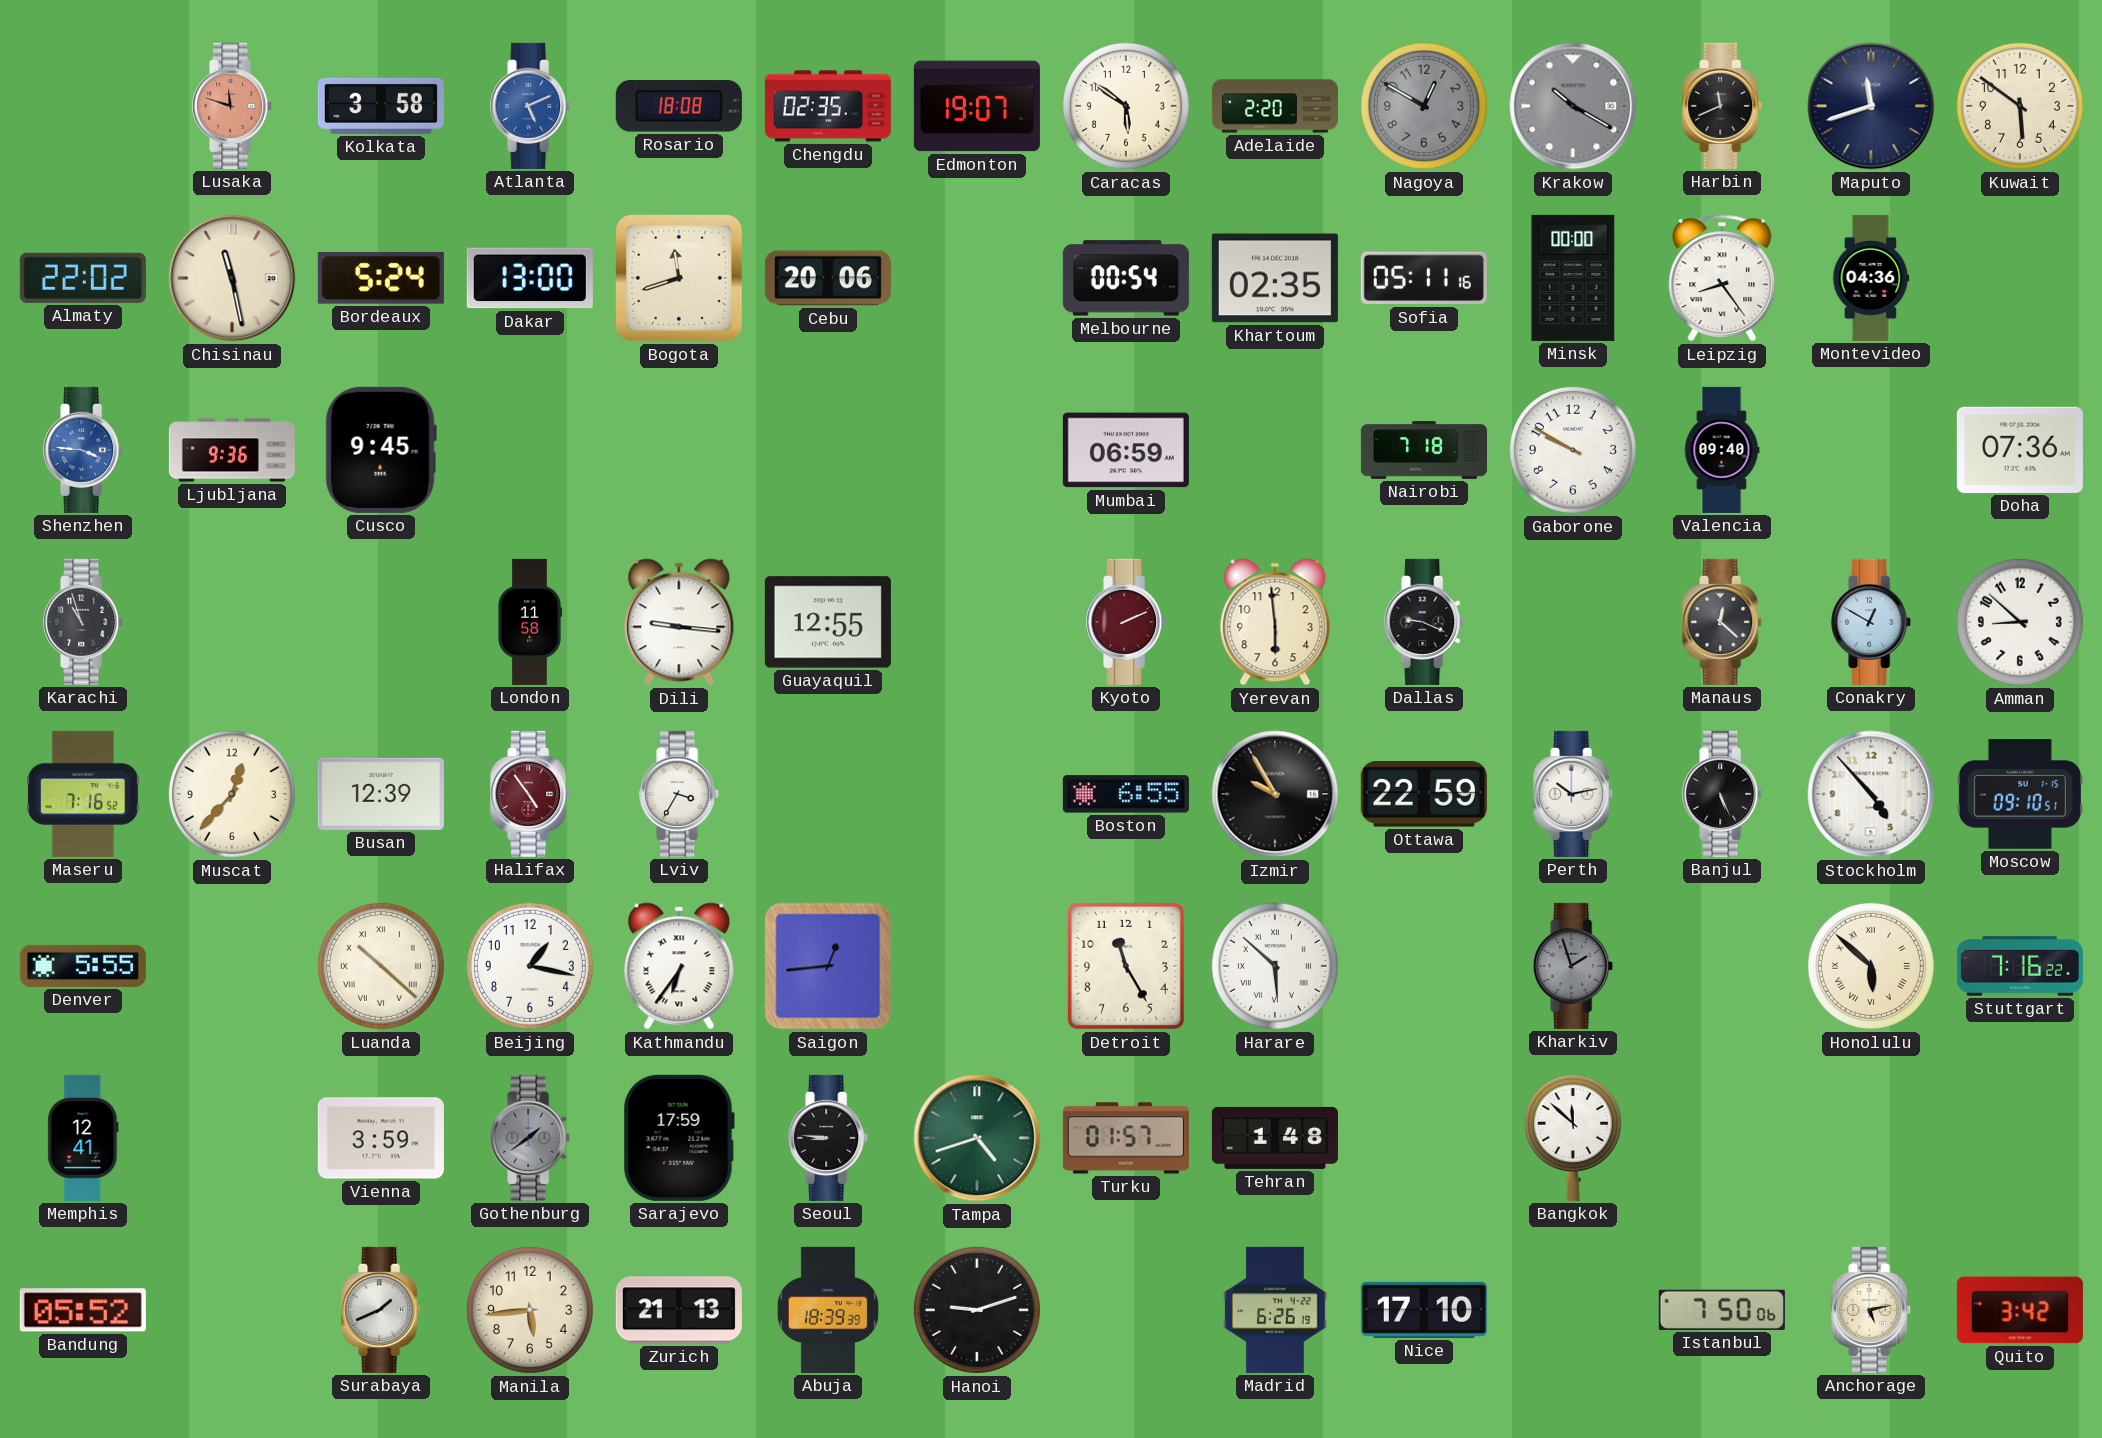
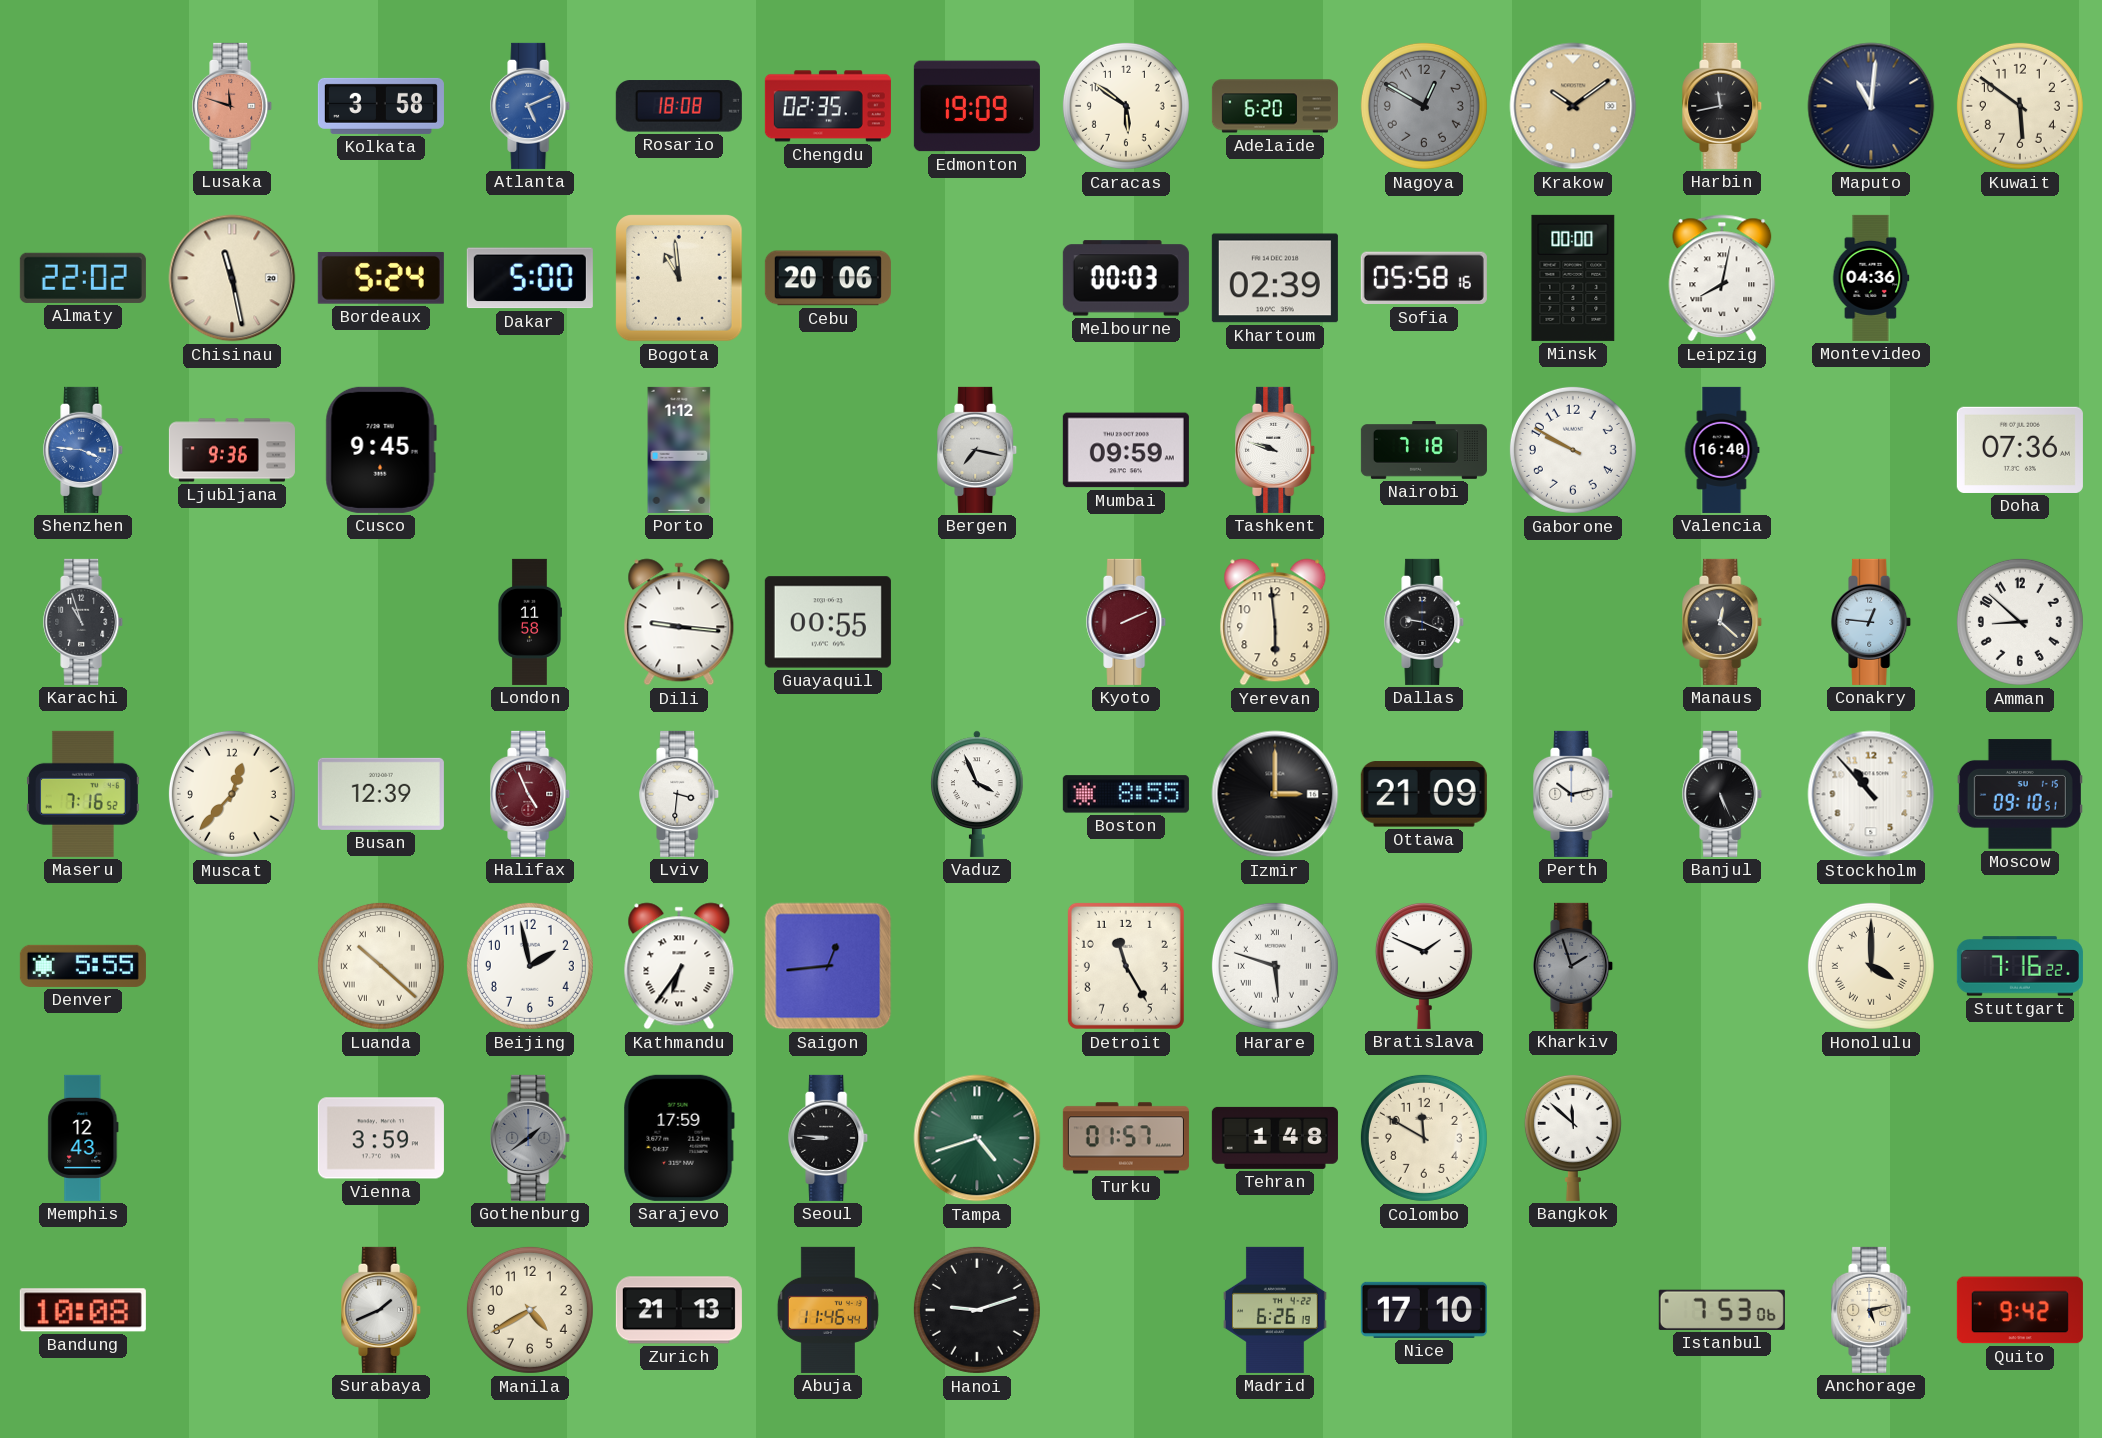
Edmonton: 19:07 -> 19:09 (977, 106)
Adelaide: 2:20 -> 6:20 (1275, 106)
Krakow: 10:20 -> 10:09 (1573, 106)
Krakow dial: grey -> champagne (1573, 106)
Harbin: 11:41 -> 11:43 (1723, 106)
Maputo: 11:42 -> 11:01 (1871, 106)
Dakar: 13:00 -> 5:00 (530, 278)
Bogota: 11:42 -> 10:59 (679, 278)
Melbourne: 00:54 -> 00:03 (1126, 278)
Khartoum: 02:35 -> 02:39 (1275, 278)
Sofia: 05:11 -> 05:58 (1424, 278)
Leipzig: 8:24 -> 8:02 (1722, 278)
Porto: none -> 1:12 (679, 450)
Bergen: none -> 7:17 (978, 450)
Mumbai: 06:59 -> 09:59 (1126, 450)
Tashkent: none -> 9:48 (1276, 450)
Valencia: 09:40 -> 16:40 (1722, 450)
Guayaquil: 12:55 -> 00:55 (828, 622)
Conakry: 12:50 -> 12:46 (1872, 622)
Halifax: 4:54 -> 4:56 (531, 794)
Lviv: 3:35 -> 3:31 (680, 794)
Vaduz: none -> 3:56 (977, 794)
Boston: 6:55 -> 8:55 (1126, 794)
Izmir: 9:55 -> 3:00 (1275, 794)
Ottawa: 22:59 -> 21:09 (1424, 794)
Stockholm: 4:53 -> 10:53 (1871, 794)
Beijing: 1:17 -> 1:58 (530, 966)
Harare: 5:52 -> 5:48 (1275, 966)
Bratislava: none -> 1:49 (1424, 966)
Honolulu: 5:52 -> 4:00 (1871, 966)
Memphis: 12:41 -> 12:43 (83, 1138)
Colombo: none -> 11:50 (1424, 1138)
Bandung: 05:52 -> 10:08 (83, 1310)
Manila: 5:44 -> 4:40 (530, 1310)
Abuja: 18:39 -> 11:46 (828, 1310)
Istanbul: 7:50 -> 7:53 (1722, 1310)
Quito: 3:42 -> 9:42 (2020, 1310)
